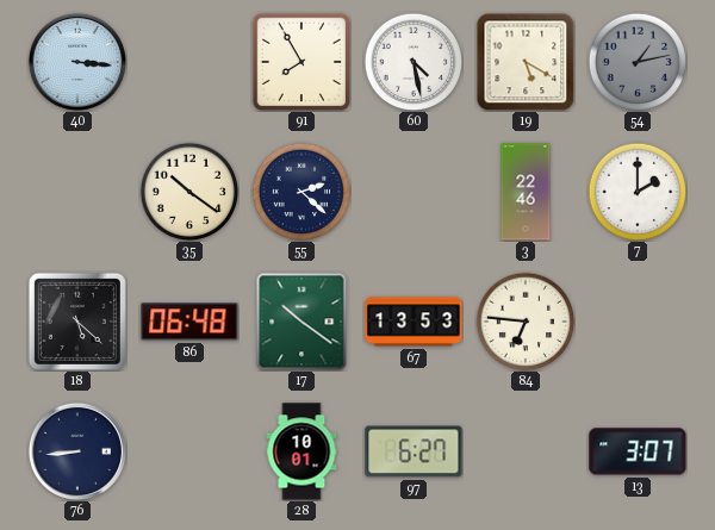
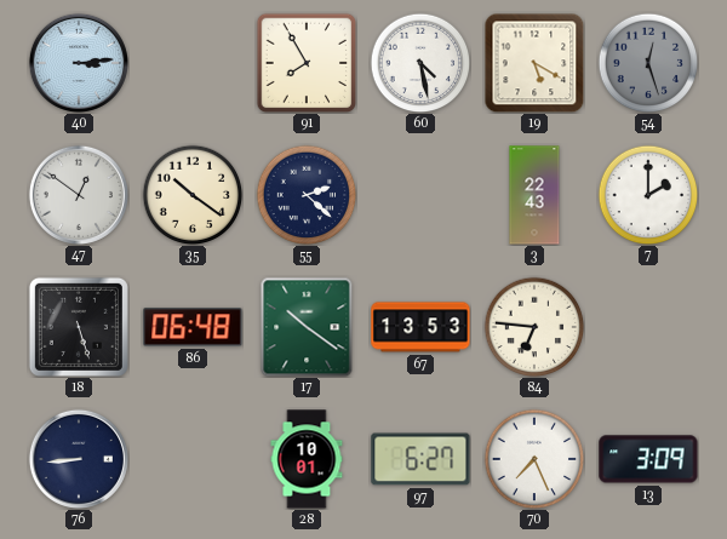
40: 3:16 -> 3:14 (79, 63)
54: 1:13 -> 12:27 (648, 63)
47: none -> 12:51 (79, 195)
3: 22:46 -> 22:43 (534, 195)
18: 5:22 -> 5:27 (79, 327)
70: none -> 7:26 (534, 459)
13: 3:07 -> 3:09 (648, 459)
